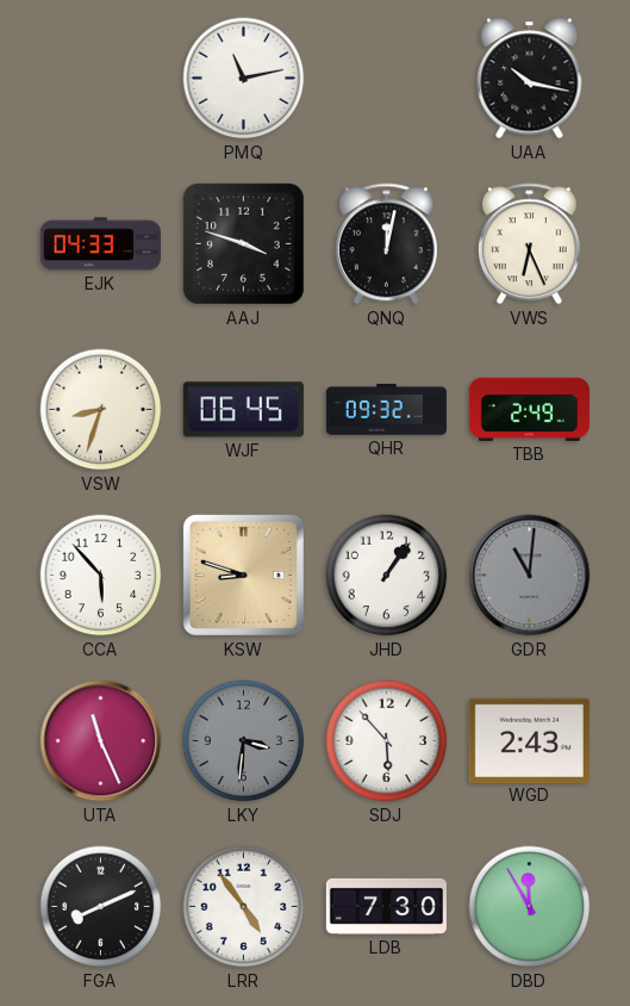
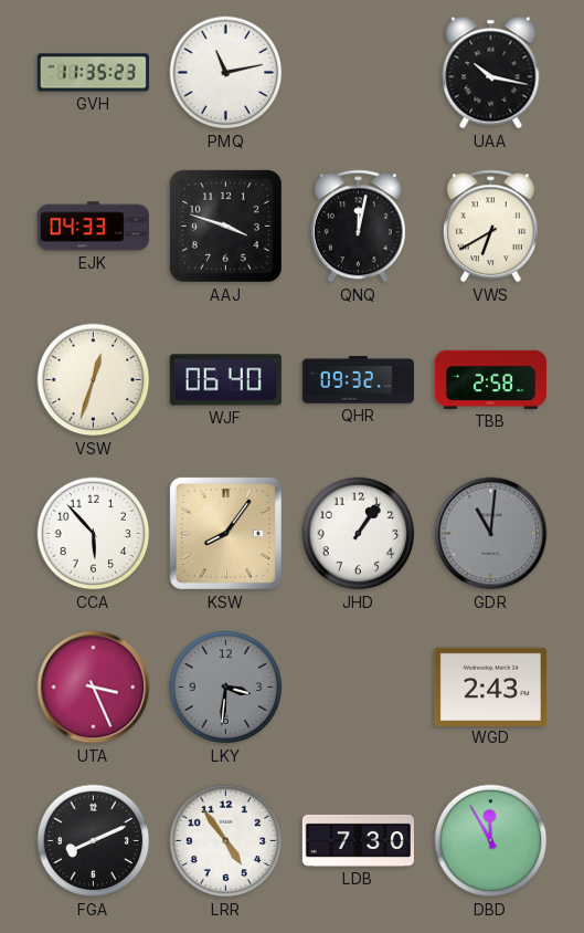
GVH: none -> 11:35 (93, 73)
VWS: 6:26 -> 6:40 (490, 227)
VSW: 8:33 -> 12:33 (94, 380)
WJF: 06:45 -> 06:40 (225, 380)
TBB: 2:49 -> 2:58 (490, 379)
KSW: 8:48 -> 8:06 (225, 533)
UTA: 11:26 -> 3:26 (94, 688)
SDJ: 5:53 -> none (387, 741)
